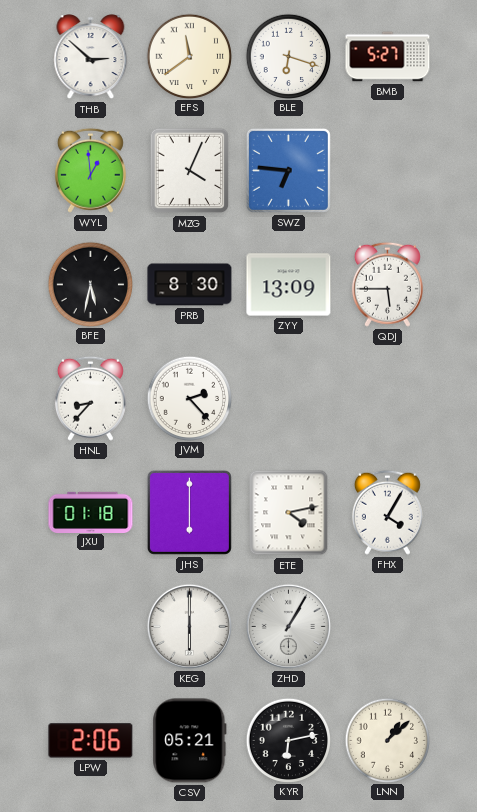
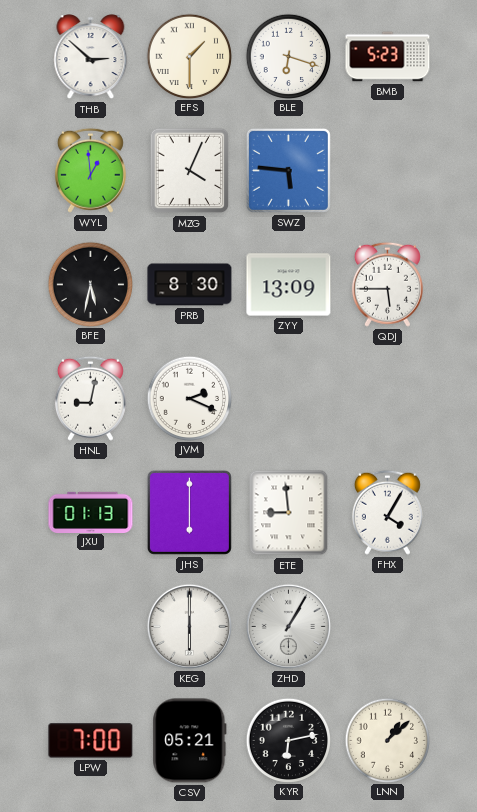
EFS: 11:39 -> 1:30 (189, 56)
BMB: 5:27 -> 5:23 (388, 57)
SWZ: 6:46 -> 5:46 (288, 170)
HNL: 8:37 -> 9:02 (90, 398)
JVM: 2:23 -> 2:19 (189, 398)
JXU: 01:18 -> 01:13 (91, 512)
ETE: 4:13 -> 8:59 (289, 513)
LPW: 2:06 -> 7:00 (91, 741)
